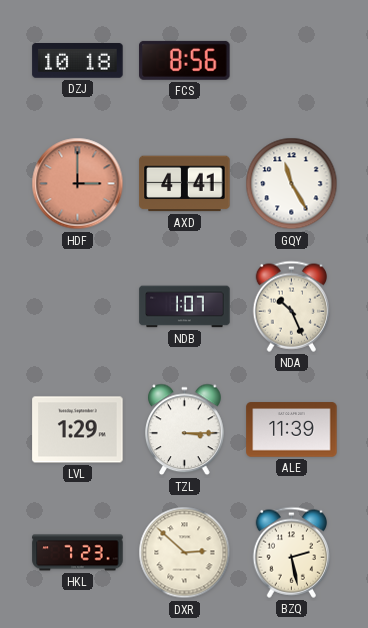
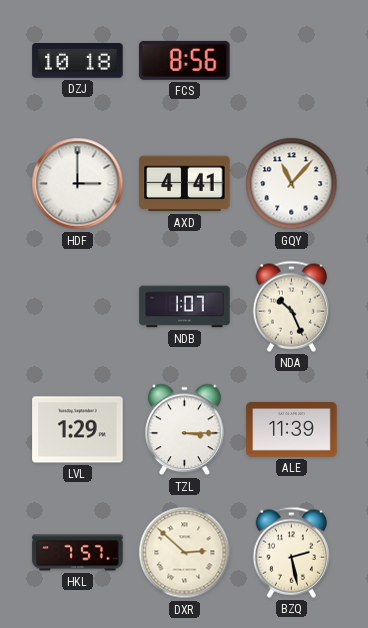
HDF dial: salmon -> white (78, 184)
GQY: 11:25 -> 11:07 (292, 184)
HKL: 7:23 -> 7:57 (78, 553)
